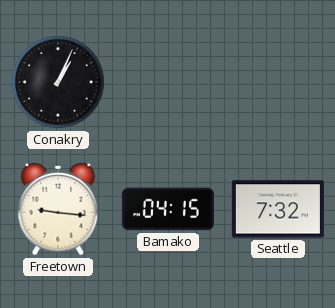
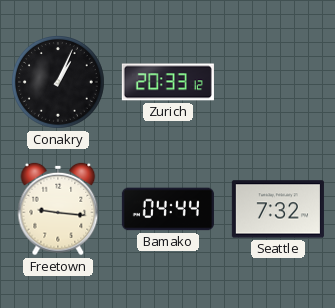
Zurich: none -> 20:33 (168, 82)
Bamako: 04:15 -> 04:44 (168, 209)
